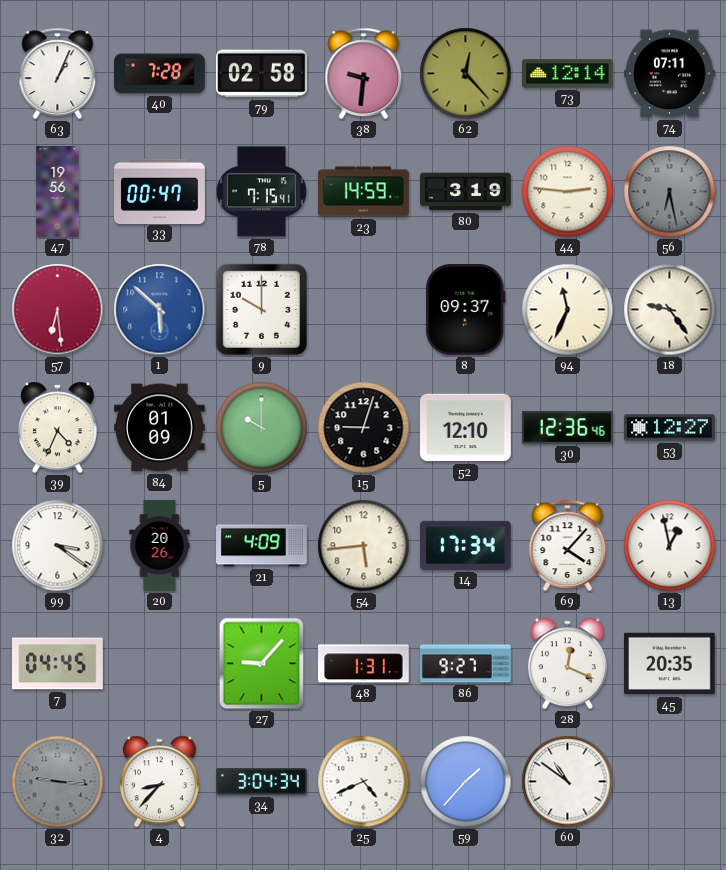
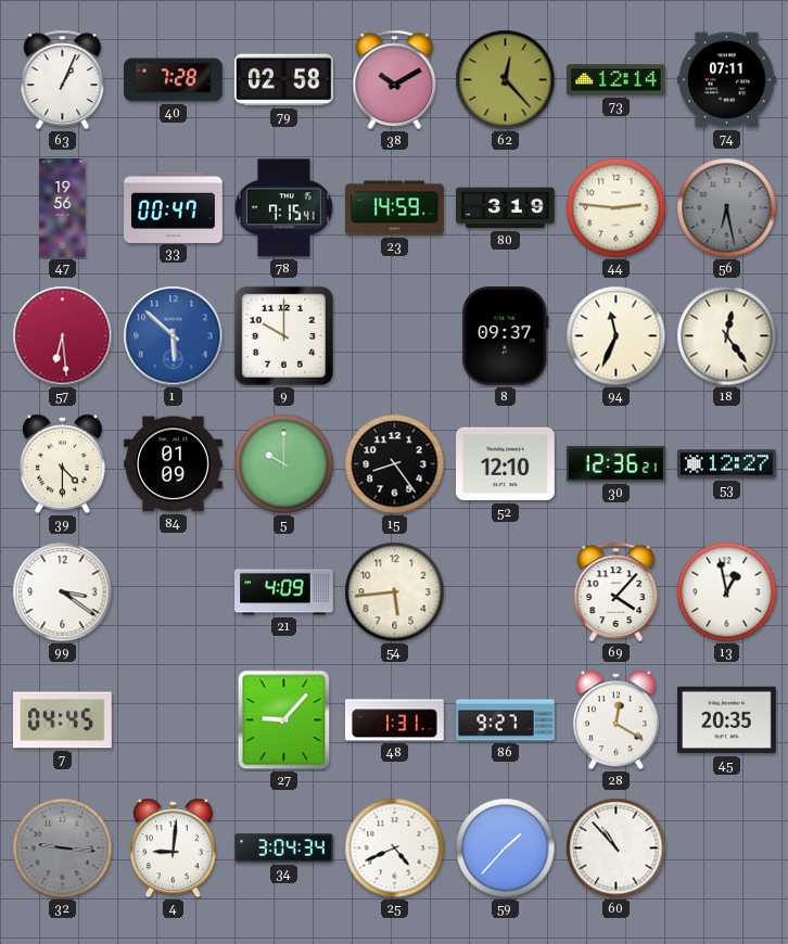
38: 9:31 -> 10:10 (395, 79)
18: 9:24 -> 12:24 (727, 336)
39: 4:34 -> 4:30 (62, 464)
15: 9:03 -> 8:24 (395, 464)
30: 12:36:46 -> 12:36:21 (617, 464)
20: 20:26 -> none (160, 546)
14: 17:34 -> none (466, 545)
28: 12:19 -> 12:20 (615, 720)
4: 8:37 -> 9:01 (173, 849)
60: 10:51 -> 10:53 (617, 849)
